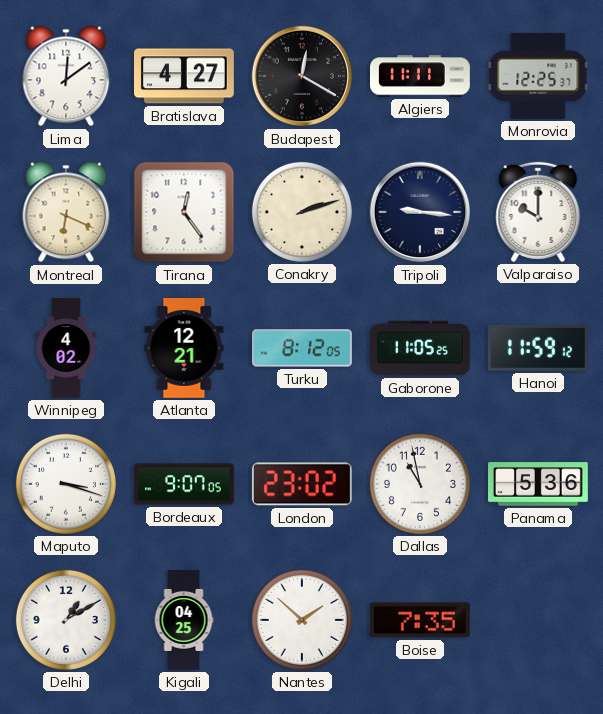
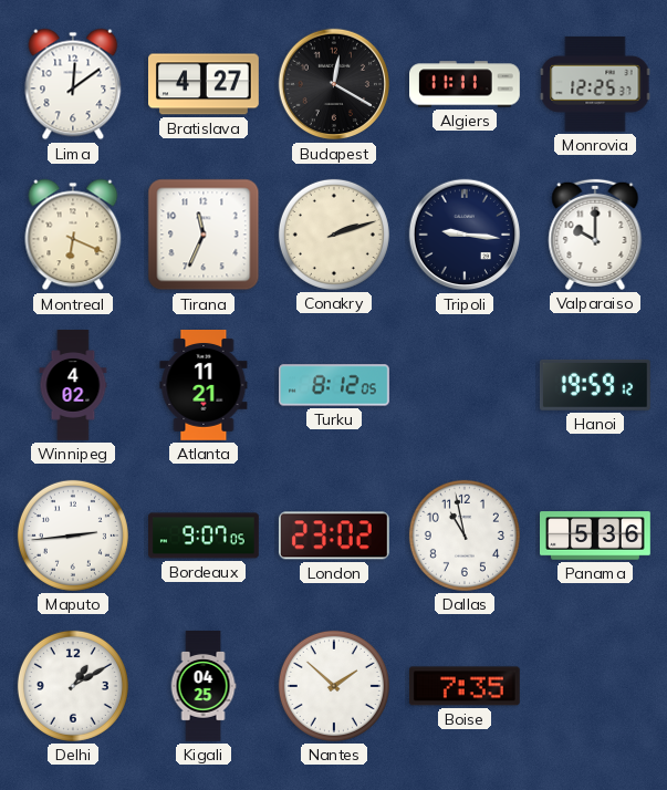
Tirana: 12:24 -> 11:34 (204, 235)
Atlanta: 12:21 -> 11:21 (204, 386)
Gaborone: 11:05 -> none (421, 348)
Hanoi: 11:59 -> 19:59 (595, 385)
Maputo: 3:18 -> 2:44 (73, 536)
